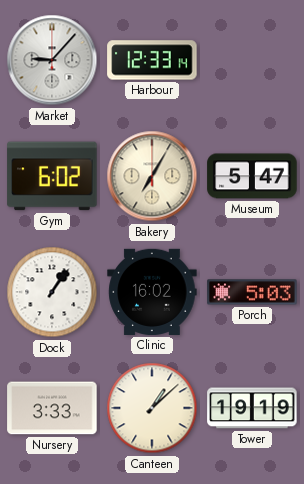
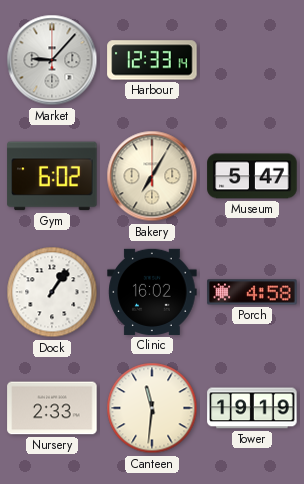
Porch: 5:03 -> 4:58 (252, 292)
Nursery: 3:33 -> 2:33 (52, 408)
Canteen: 1:08 -> 11:31 (152, 408)
